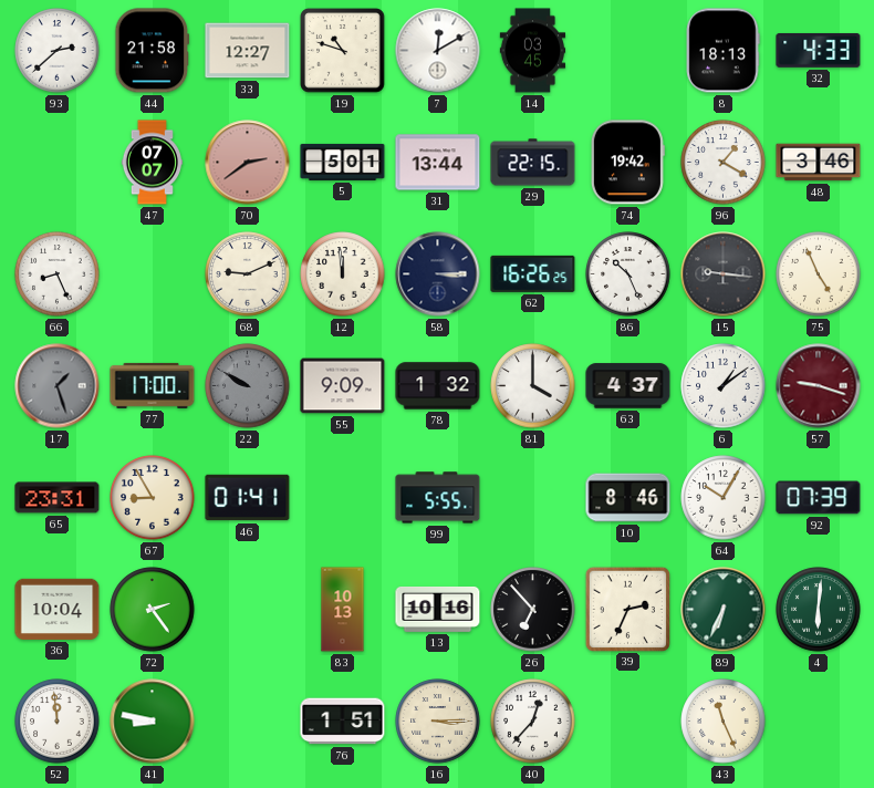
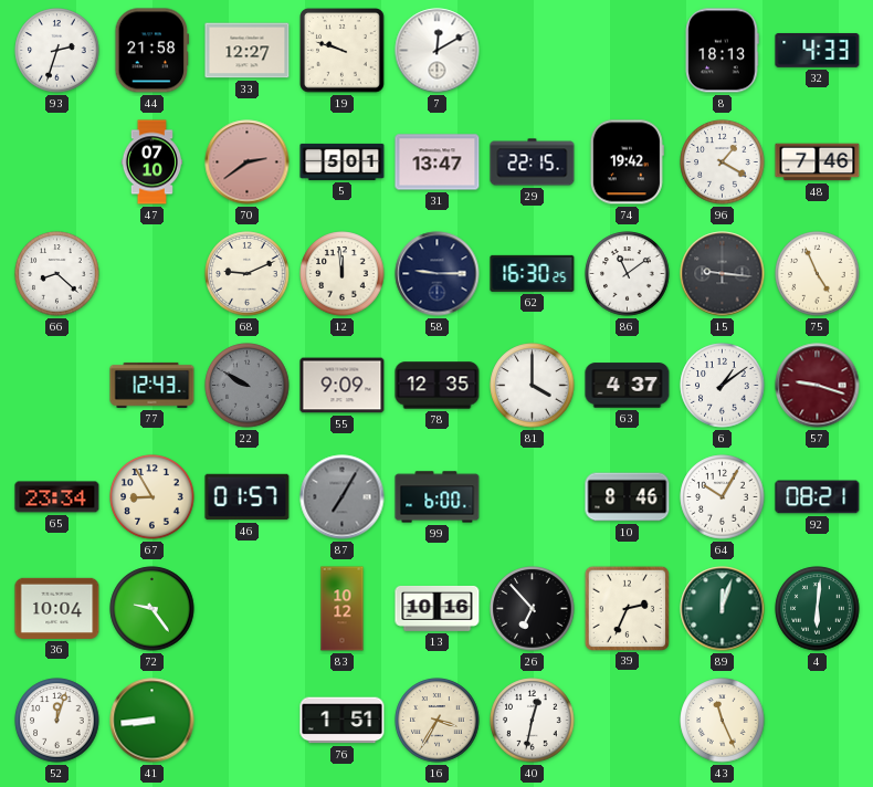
93: 2:38 -> 2:33 (57, 51)
19: 10:48 -> 9:48 (343, 51)
14: 03:45 -> none (533, 51)
47: 07:07 -> 07:10 (151, 162)
31: 13:44 -> 13:47 (438, 162)
48: 3:46 -> 7:46 (818, 162)
66: 8:26 -> 8:22 (57, 274)
58: 3:15 -> 9:15 (438, 274)
62: 16:26 -> 16:30 (533, 273)
86: 10:26 -> 11:09 (628, 274)
17: 1:27 -> none (58, 386)
77: 17:00 -> 12:43 (152, 385)
78: 1:32 -> 12:35 (438, 386)
65: 23:31 -> 23:34 (57, 497)
46: 01:41 -> 01:57 (248, 497)
87: none -> 7:05 (343, 497)
99: 5:55 -> 6:00 (438, 497)
92: 07:39 -> 08:21 (818, 497)
72: 2:24 -> 9:24 (152, 609)
83: 10:13 -> 10:12 (343, 609)
89: 6:34 -> 12:03 (723, 609)
52: 11:59 -> 12:03 (57, 721)
41: 8:47 -> 8:44 (152, 721)
16: 3:15 -> 3:35 (438, 721)
40: 12:37 -> 12:32 (533, 721)
